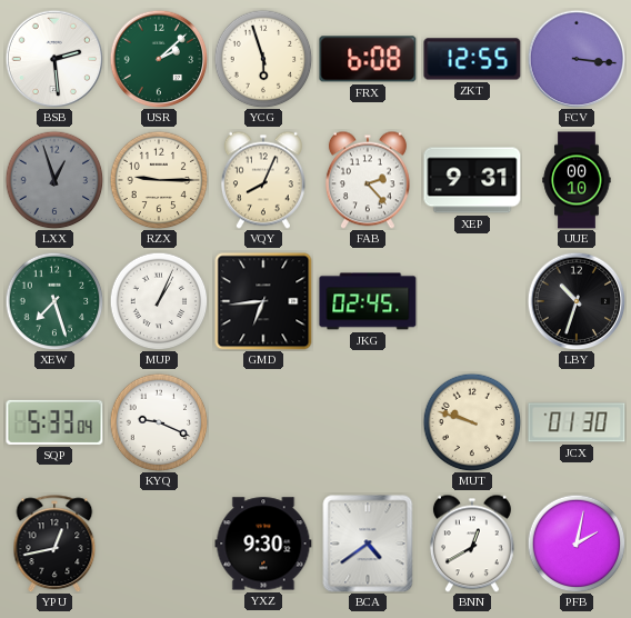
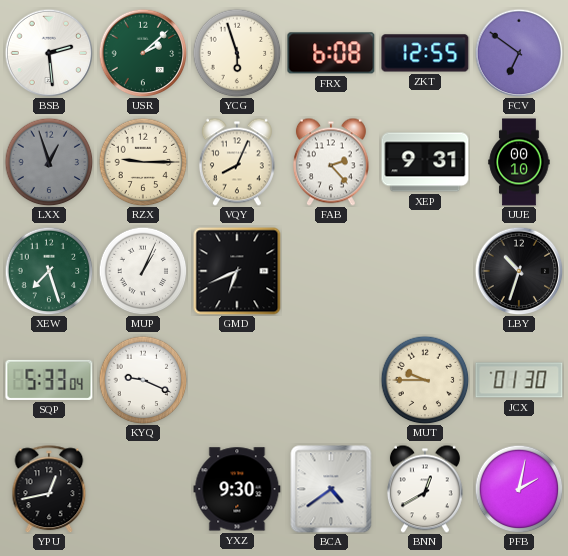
FCV: 3:16 -> 6:51 (519, 53)
GMD: 6:44 -> 6:41 (237, 271)
JKG: 02:45 -> none (368, 301)
MUT: 9:48 -> 9:45 (425, 380)
